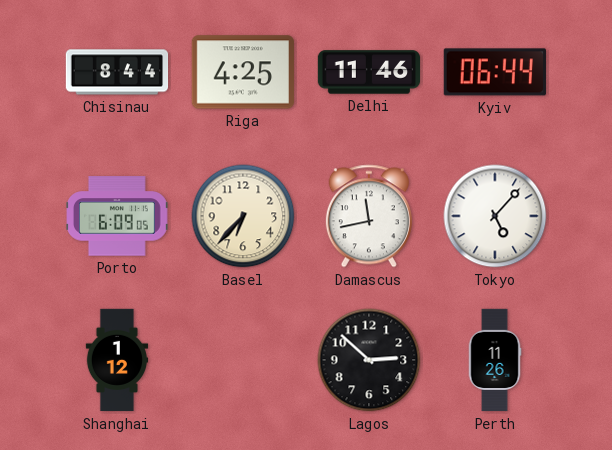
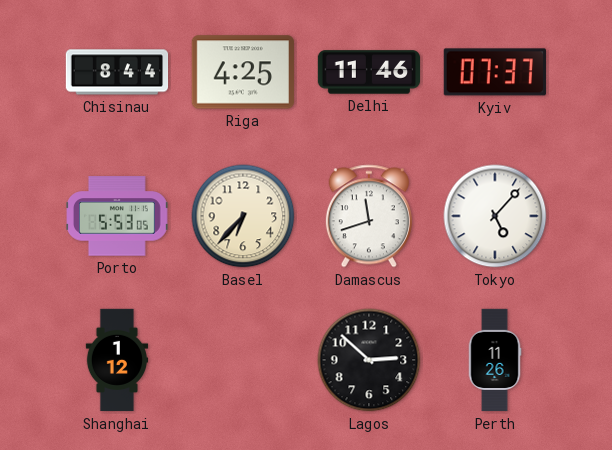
Kyiv: 06:44 -> 07:37 (495, 72)
Porto: 6:09 -> 5:53 (118, 216)
Damascus: 11:43 -> 11:42 (369, 216)
